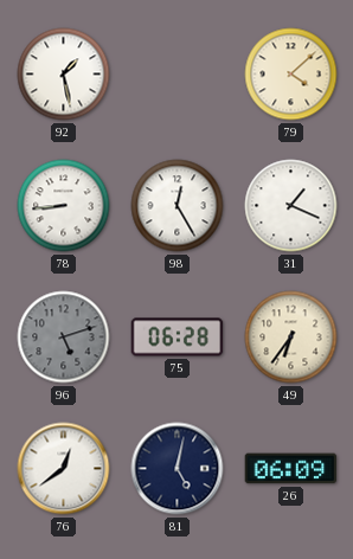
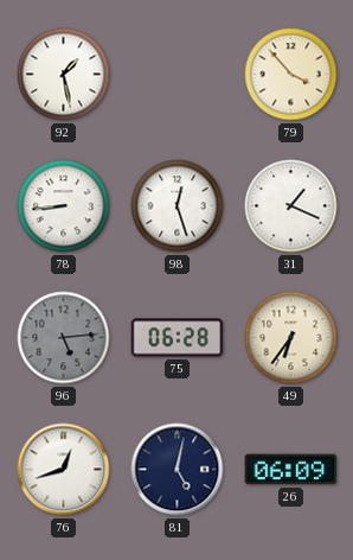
79: 4:08 -> 3:53 (291, 75)
98: 12:25 -> 12:27 (178, 206)
96: 5:12 -> 5:14 (64, 338)
76: 12:39 -> 12:42 (64, 470)
